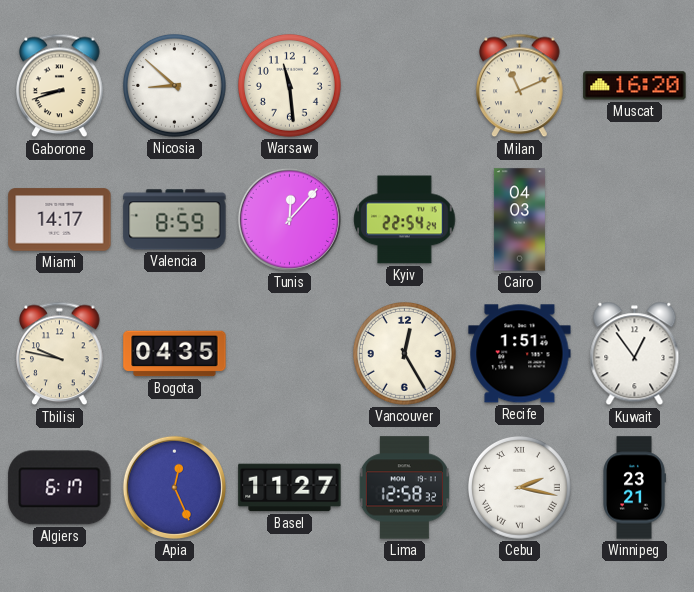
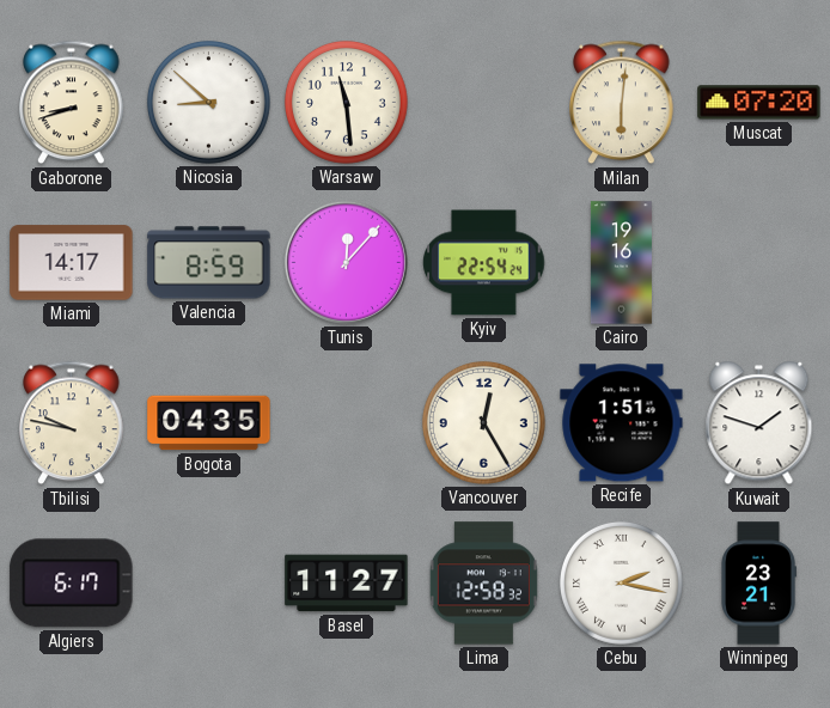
Milan: 11:11 -> 6:01 (622, 103)
Muscat: 16:20 -> 07:20 (759, 103)
Cairo: 04:03 -> 19:16 (621, 263)
Kuwait: 12:54 -> 1:48 (759, 423)
Apia: 12:26 -> none (174, 487)
